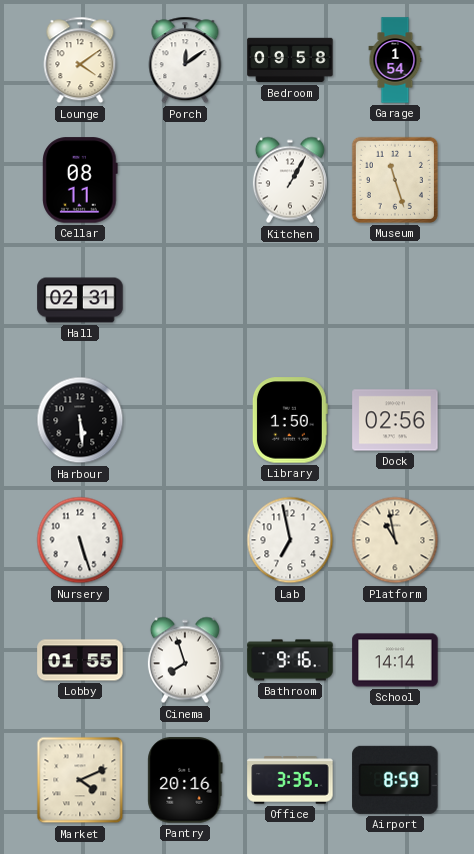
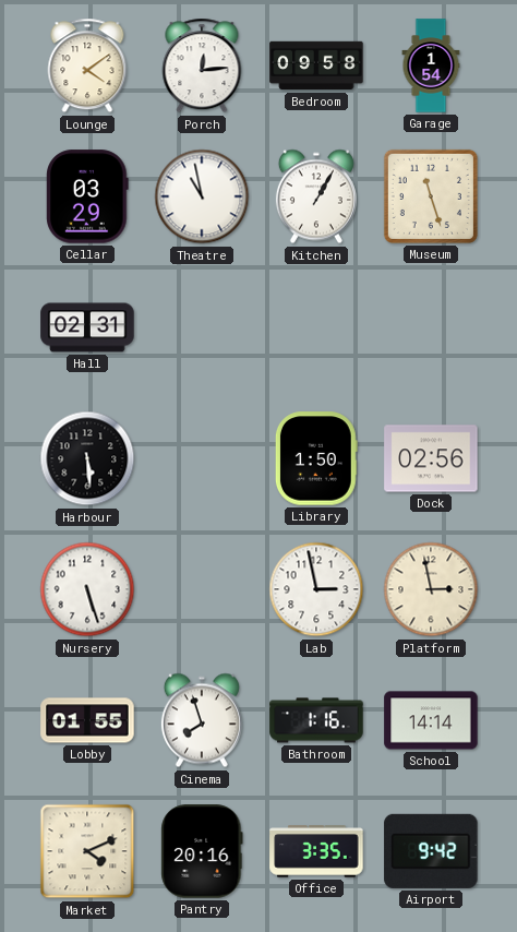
Porch: 12:09 -> 12:14 (202, 65)
Cellar: 08:11 -> 03:29 (87, 196)
Theatre: none -> 10:58 (202, 196)
Lab: 6:58 -> 2:58 (316, 589)
Platform: 10:58 -> 2:58 (431, 589)
Bathroom: 9:16 -> 1:16 (316, 720)
Airport: 8:59 -> 9:42 (431, 851)
